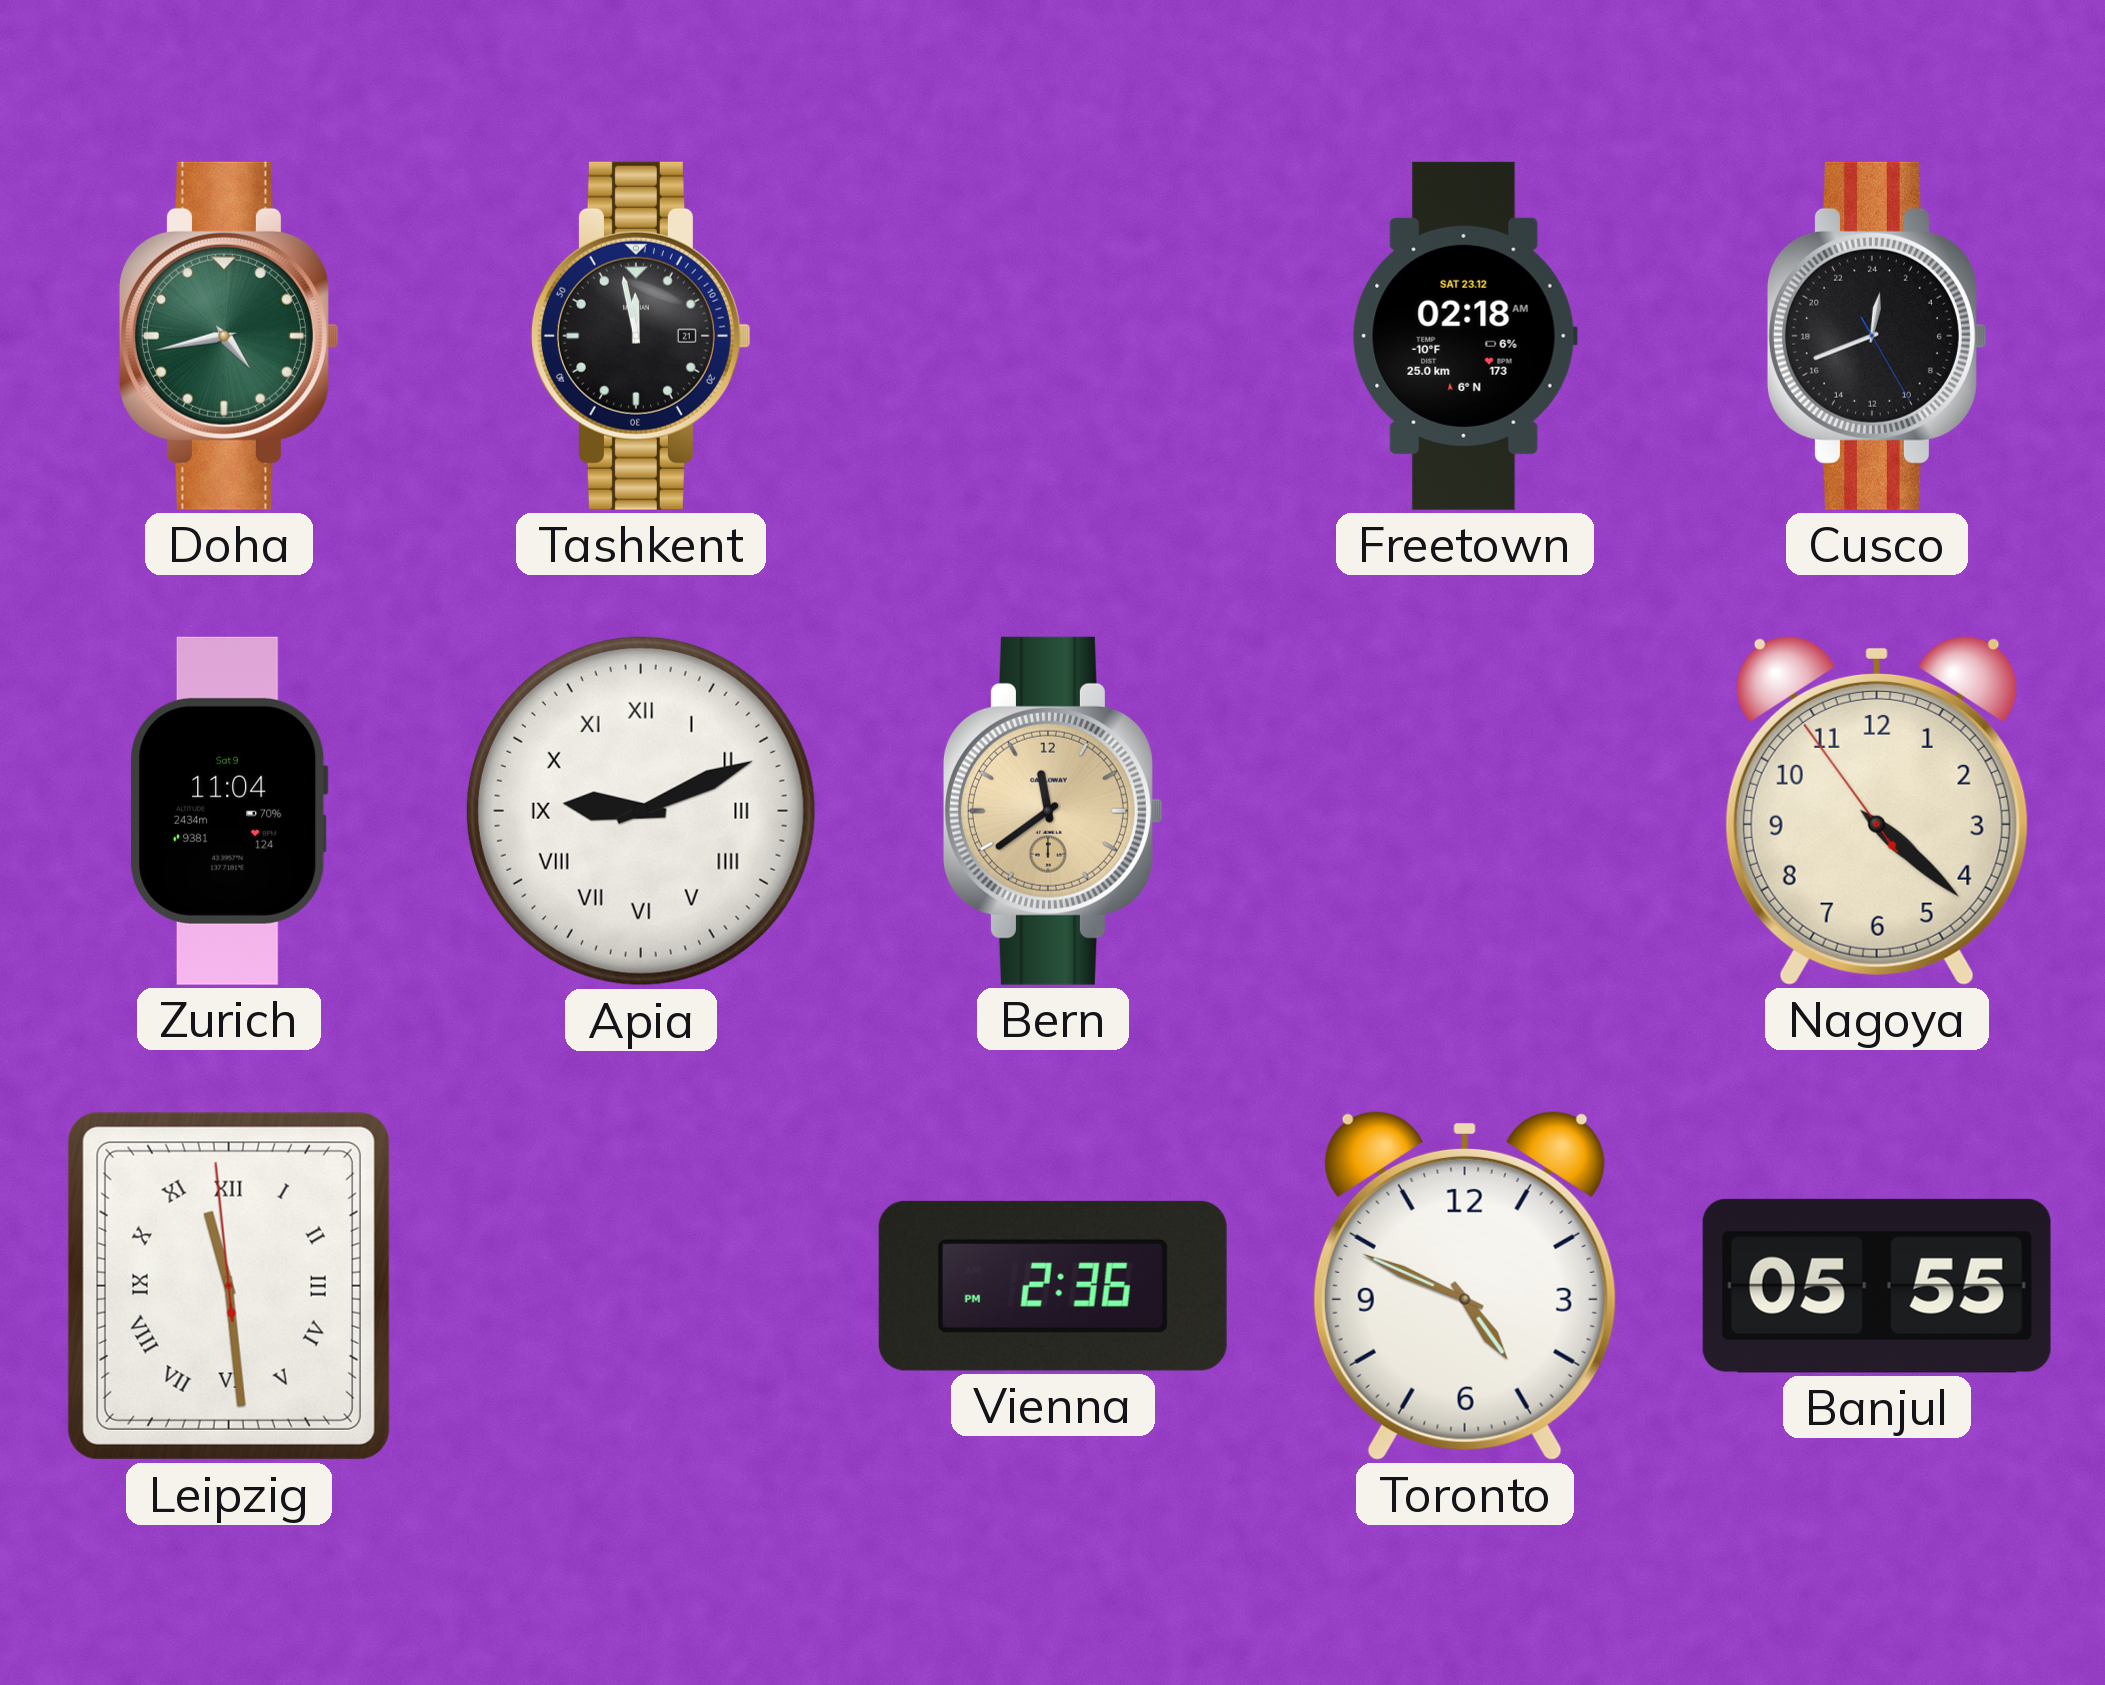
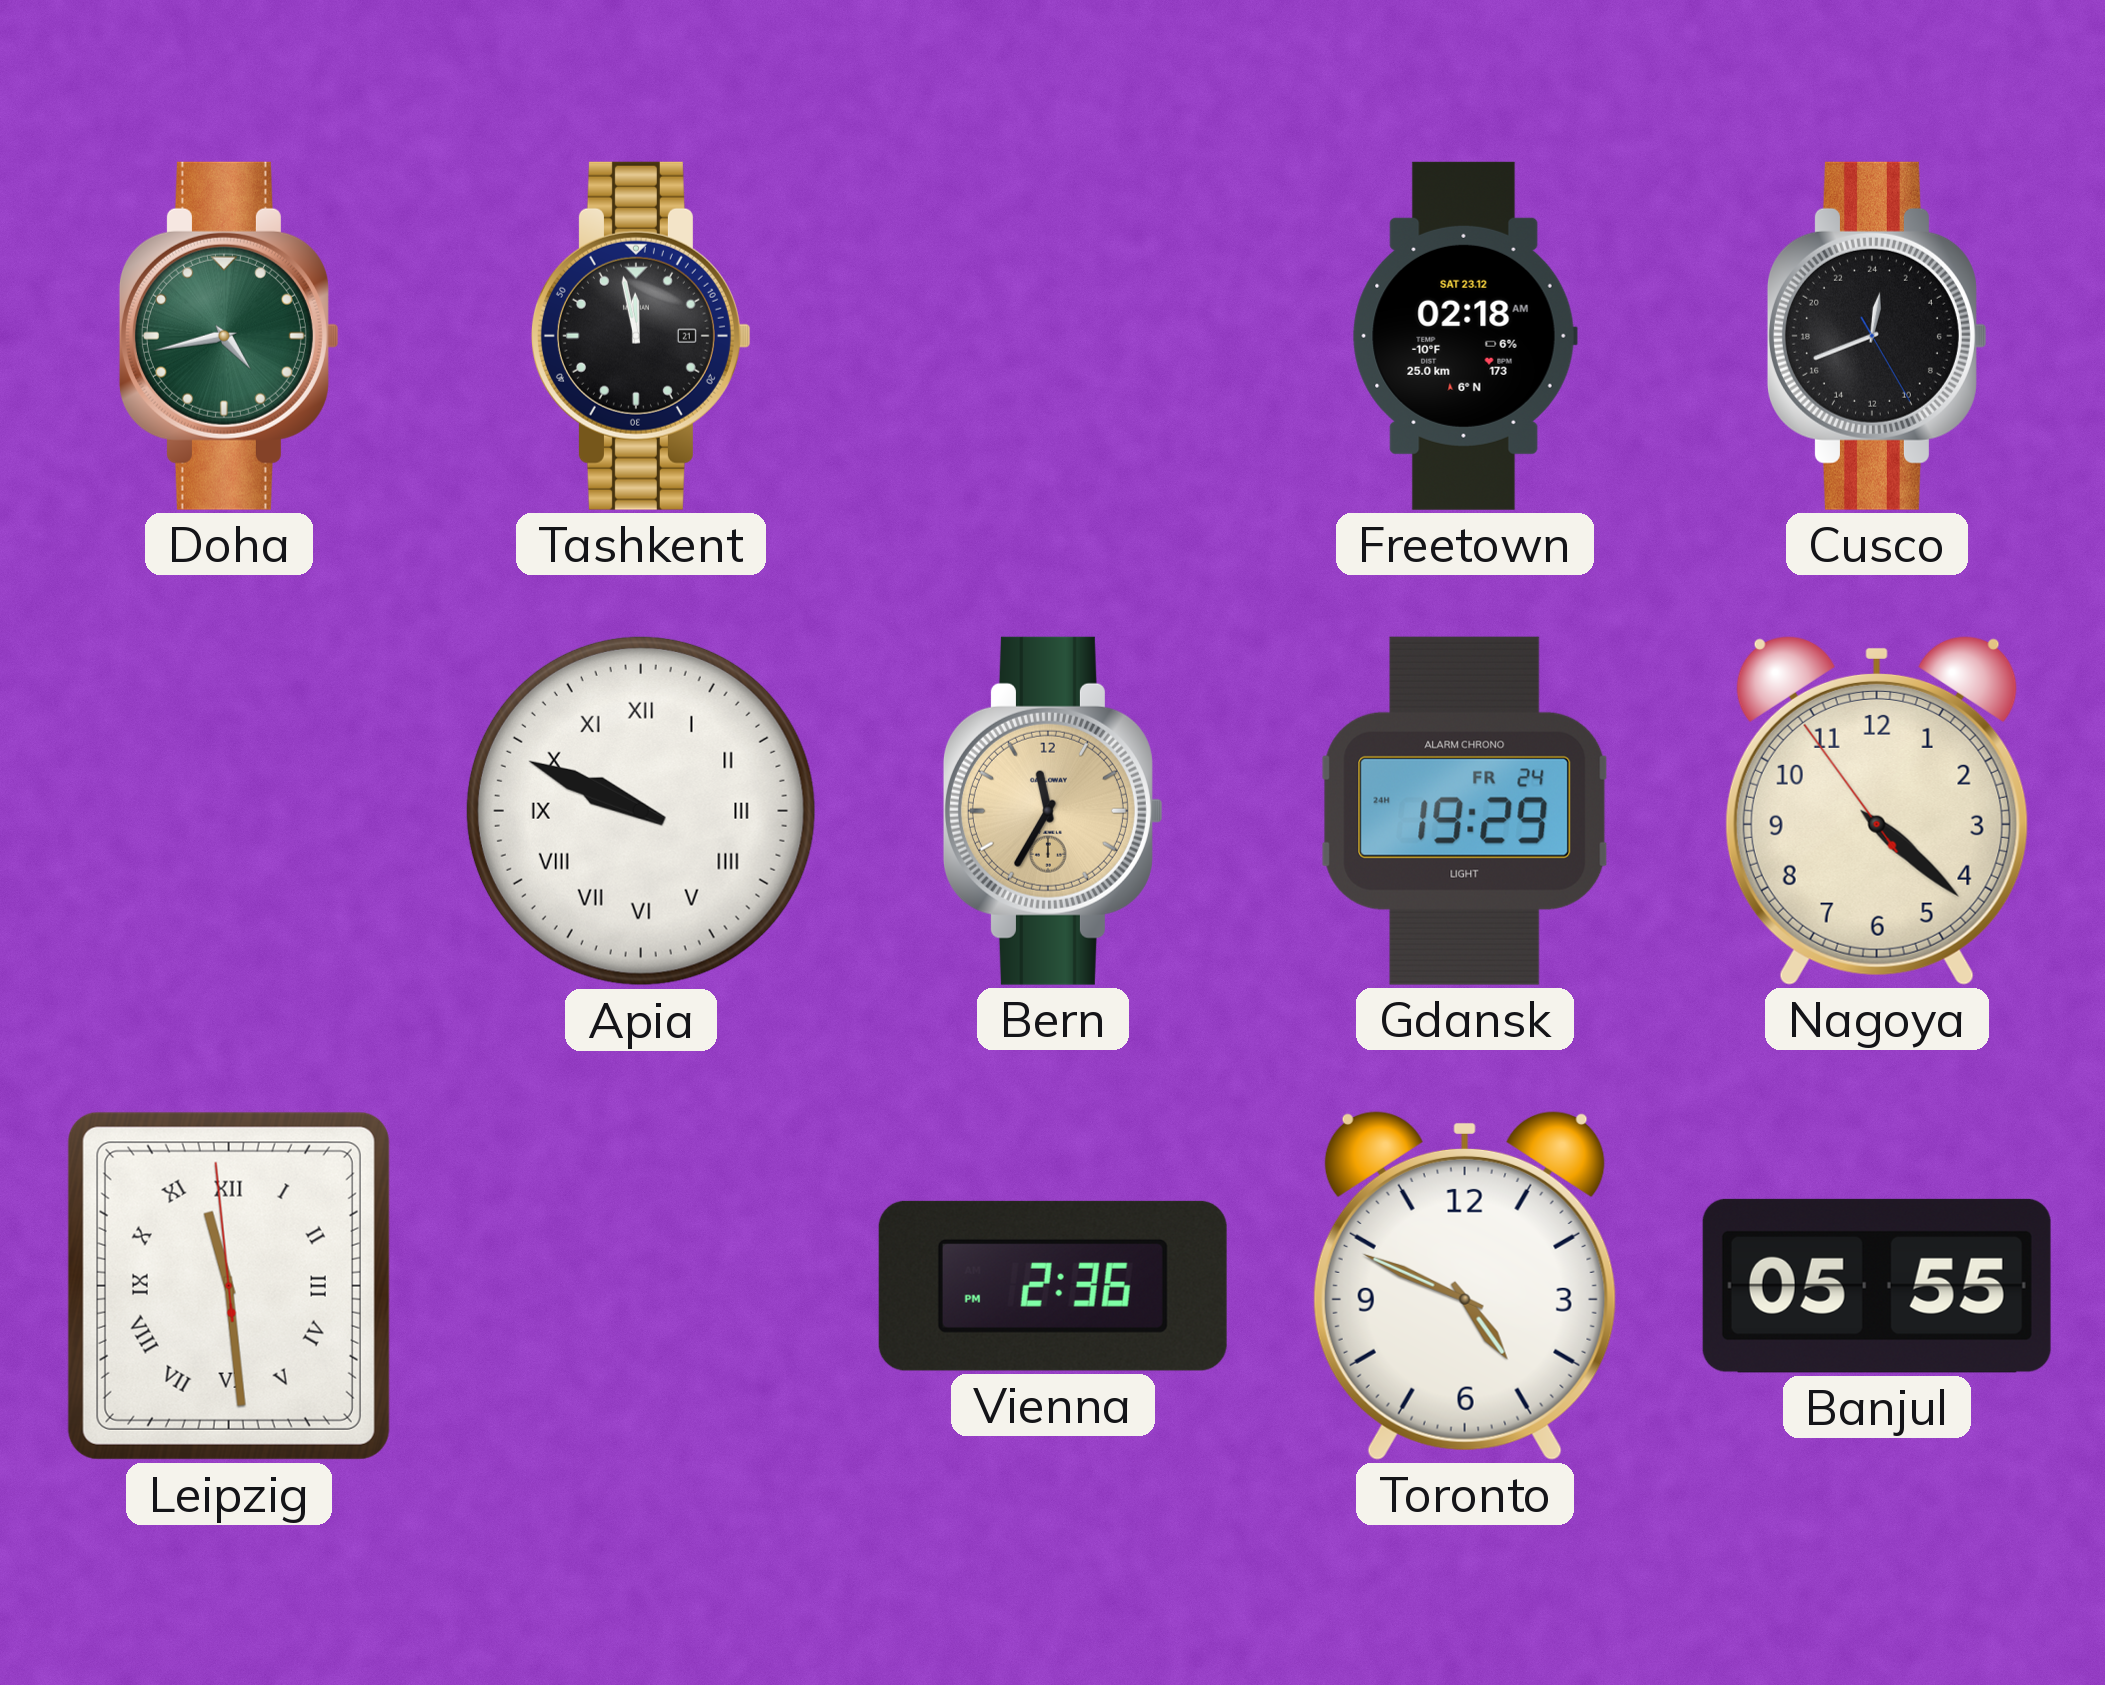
Zurich: 11:04 -> none (229, 811)
Apia: 9:11 -> 9:49 (641, 811)
Bern: 11:39 -> 11:35 (1053, 811)
Gdansk: none -> 19:29 (1465, 811)
